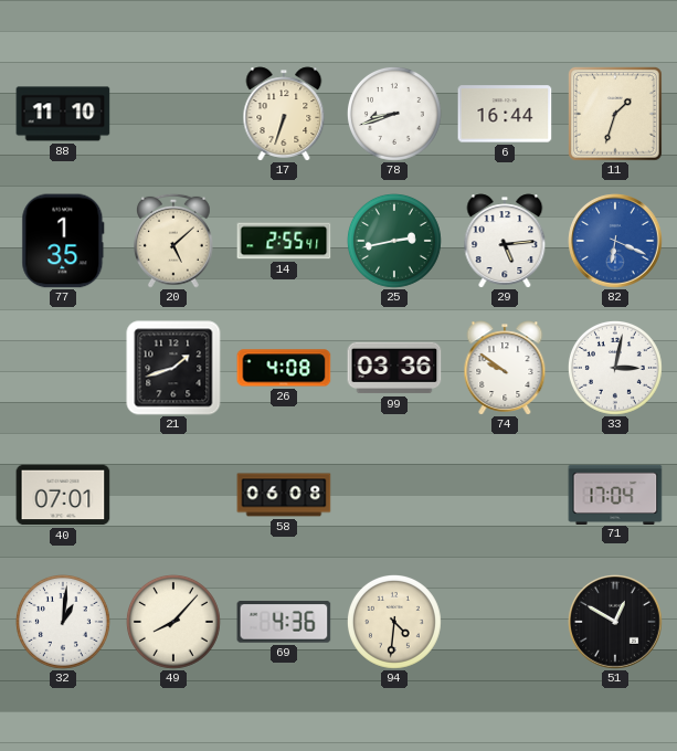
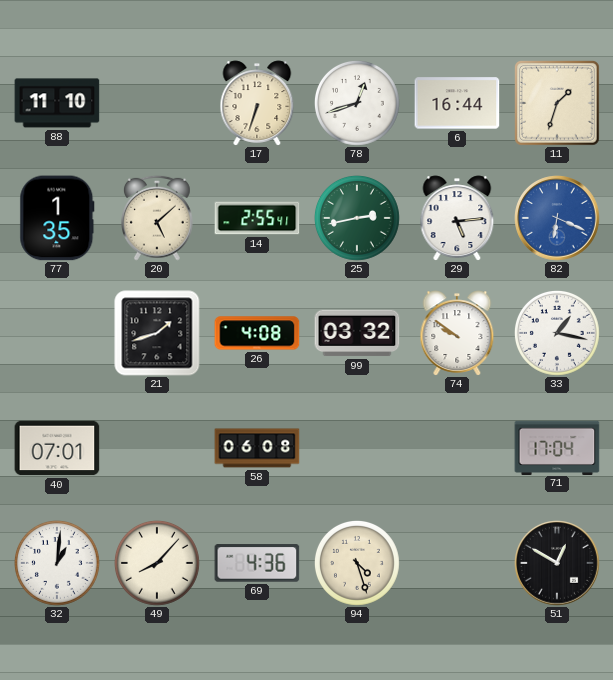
78: 8:42 -> 12:42 (358, 104)
99: 03:36 -> 03:32 (357, 333)
33: 3:02 -> 1:17 (558, 334)
94: 4:31 -> 4:27 (358, 564)
